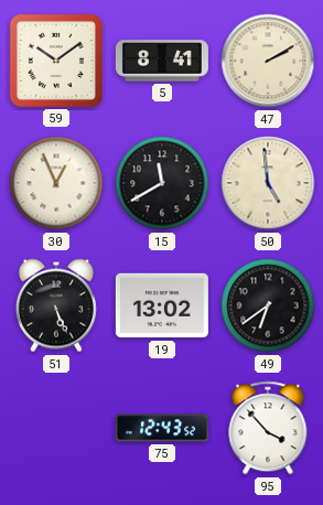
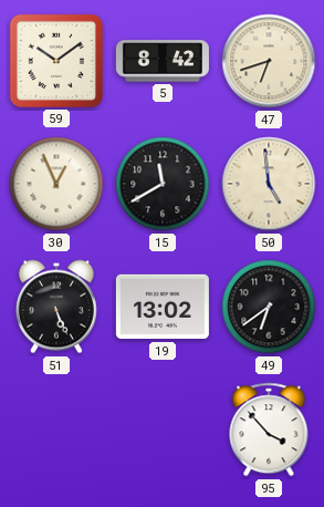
5: 8:41 -> 8:42 (163, 61)
47: 2:10 -> 6:42 (269, 61)
75: 12:43 -> none (162, 428)
